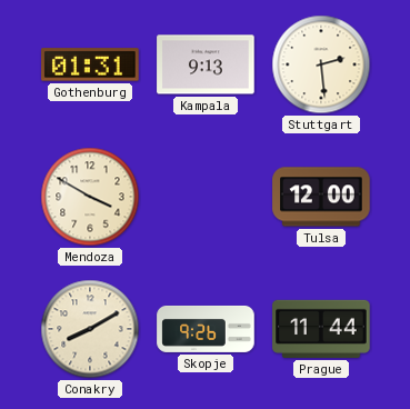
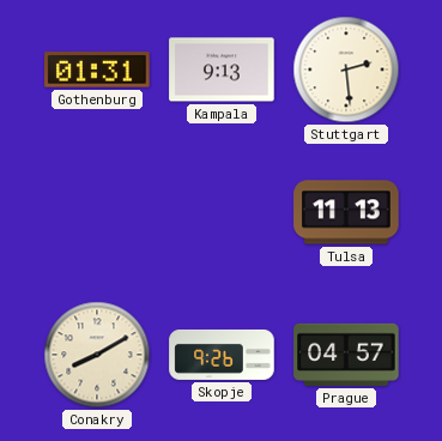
Mendoza: 3:50 -> none (90, 197)
Tulsa: 12:00 -> 11:13 (346, 212)
Prague: 11:44 -> 04:57 (346, 355)
